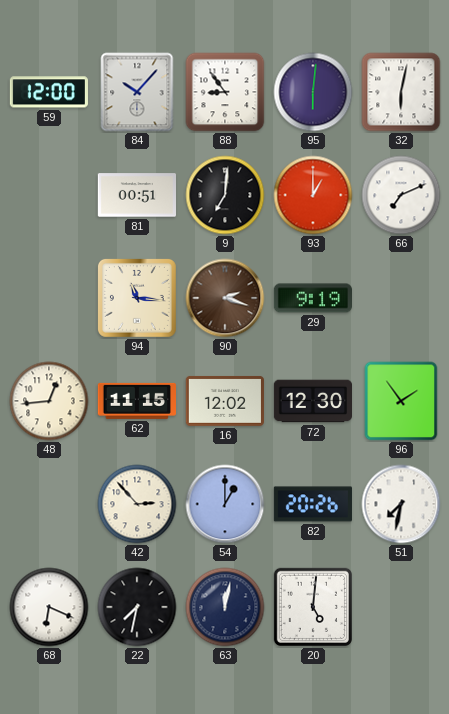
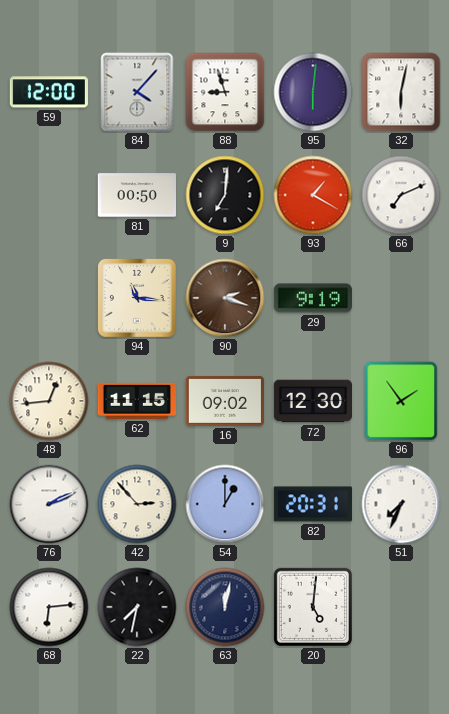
84: 10:07 -> 4:07 (137, 92)
88: 8:54 -> 8:57 (225, 92)
81: 00:51 -> 00:50 (136, 195)
93: 1:00 -> 1:20 (313, 195)
16: 12:02 -> 09:02 (224, 401)
76: none -> 2:11 (49, 504)
82: 20:26 -> 20:31 (313, 504)
51: 7:32 -> 7:34 (401, 504)
68: 6:19 -> 6:14 (49, 607)
